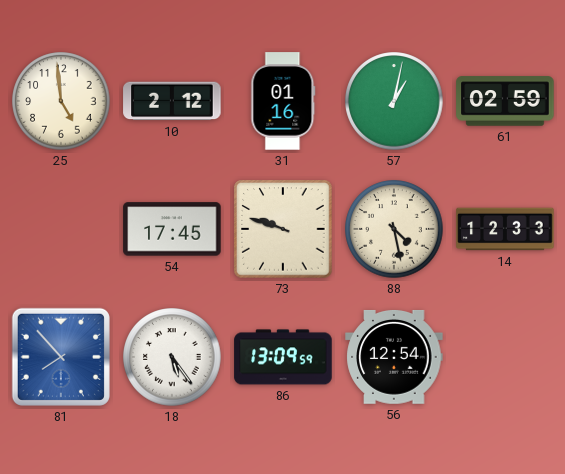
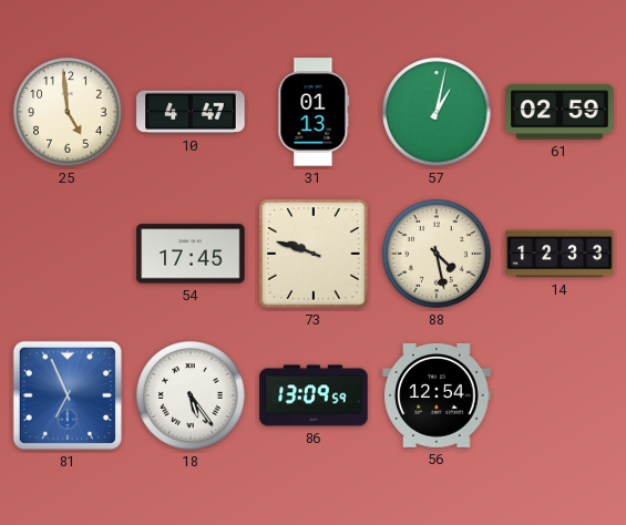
10: 2:12 -> 4:47 (191, 112)
31: 01:16 -> 01:13 (314, 112)
81: 7:53 -> 6:56 (68, 395)
